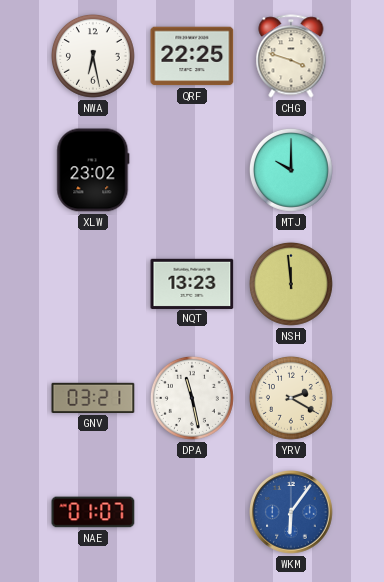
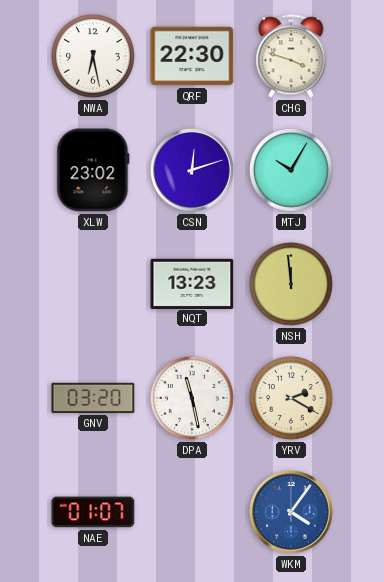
QRF: 22:25 -> 22:30 (192, 56)
CSN: none -> 12:12 (192, 170)
MTJ: 10:00 -> 10:05 (291, 170)
GNV: 03:21 -> 03:20 (93, 398)
WKM: 6:06 -> 4:06 (291, 512)
